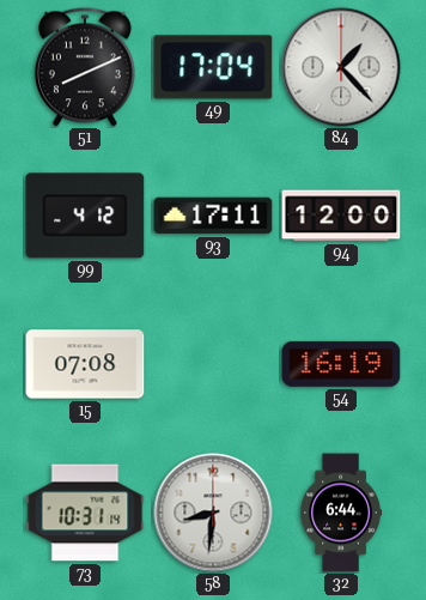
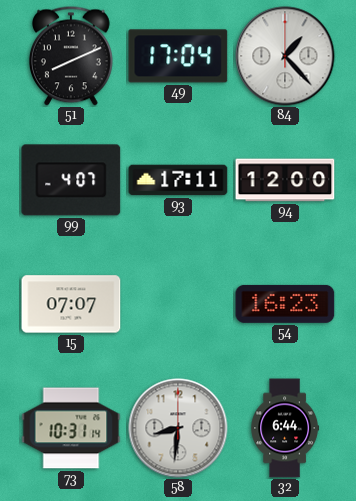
99: 4:12 -> 4:07 (71, 180)
15: 07:08 -> 07:07 (71, 304)
54: 16:19 -> 16:23 (285, 304)
